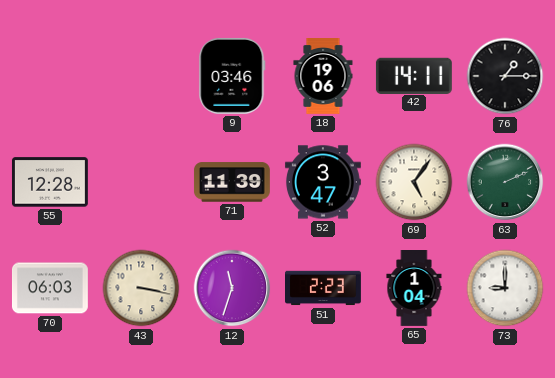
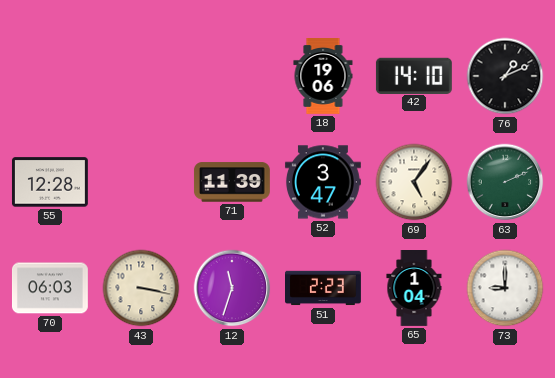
9: 03:46 -> none (232, 76)
42: 14:11 -> 14:10 (414, 75)
76: 1:15 -> 1:11 (505, 76)
